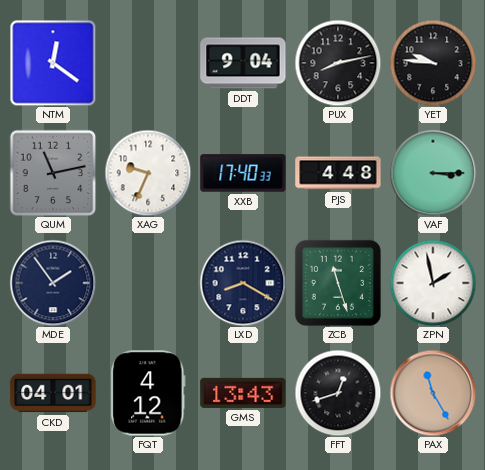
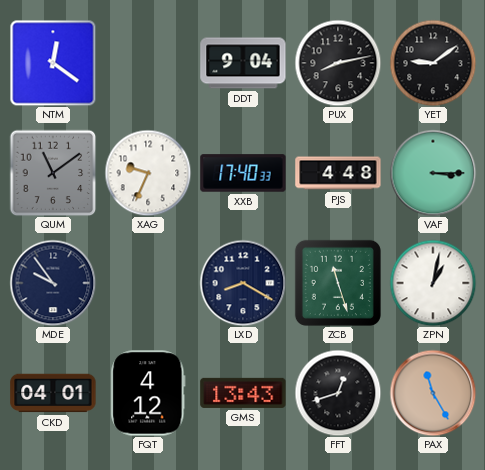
YET: 9:46 -> 9:09 (433, 63)
QUM: 11:13 -> 11:09 (53, 173)
MDE: 1:54 -> 9:54 (53, 283)
ZPN: 1:58 -> 1:02 (433, 283)
